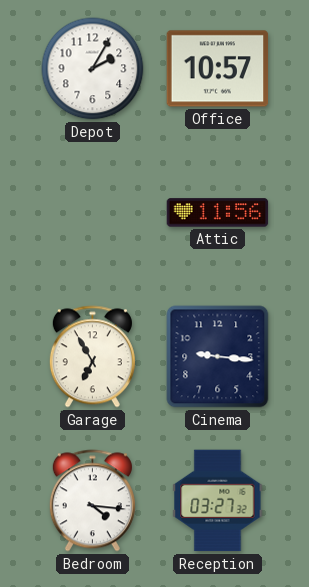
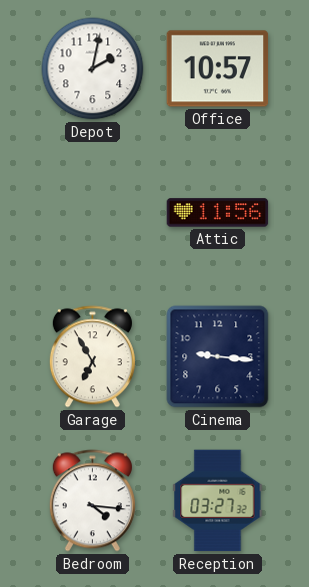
Depot: 2:05 -> 2:02 (93, 69)
